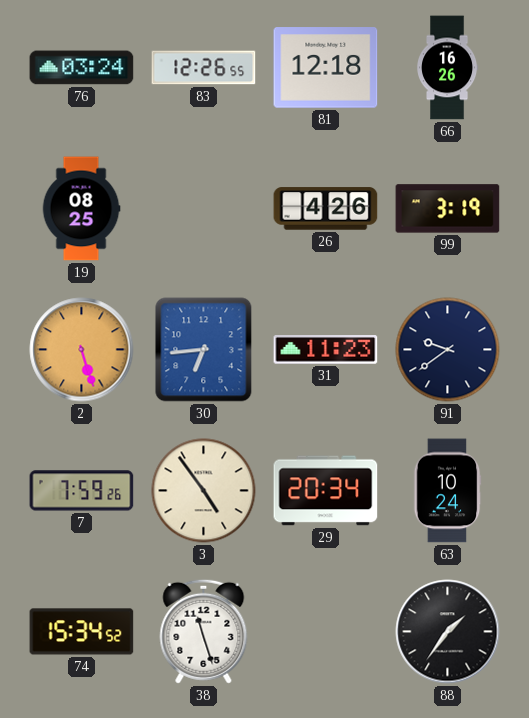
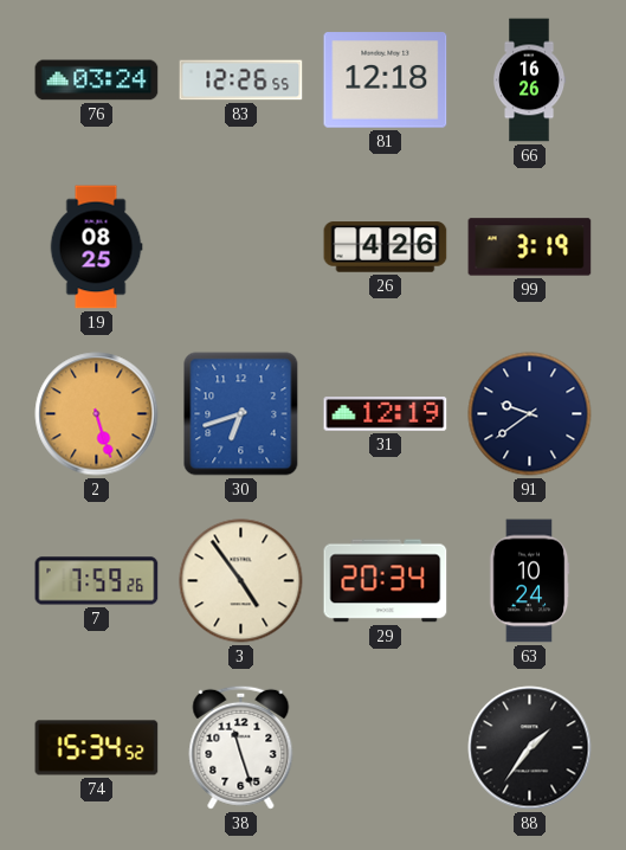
30: 6:44 -> 6:42 (241, 414)
31: 11:23 -> 12:19 (386, 414)
